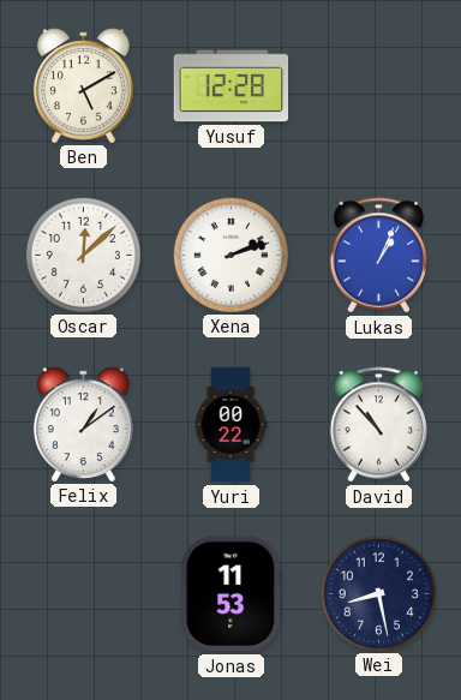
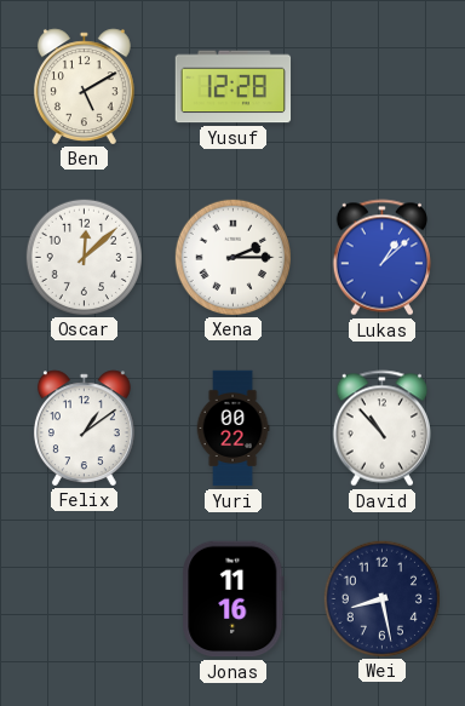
Xena: 2:12 -> 2:15 (232, 257)
Lukas: 1:04 -> 1:08 (381, 258)
Jonas: 11:53 -> 11:16 (234, 599)
